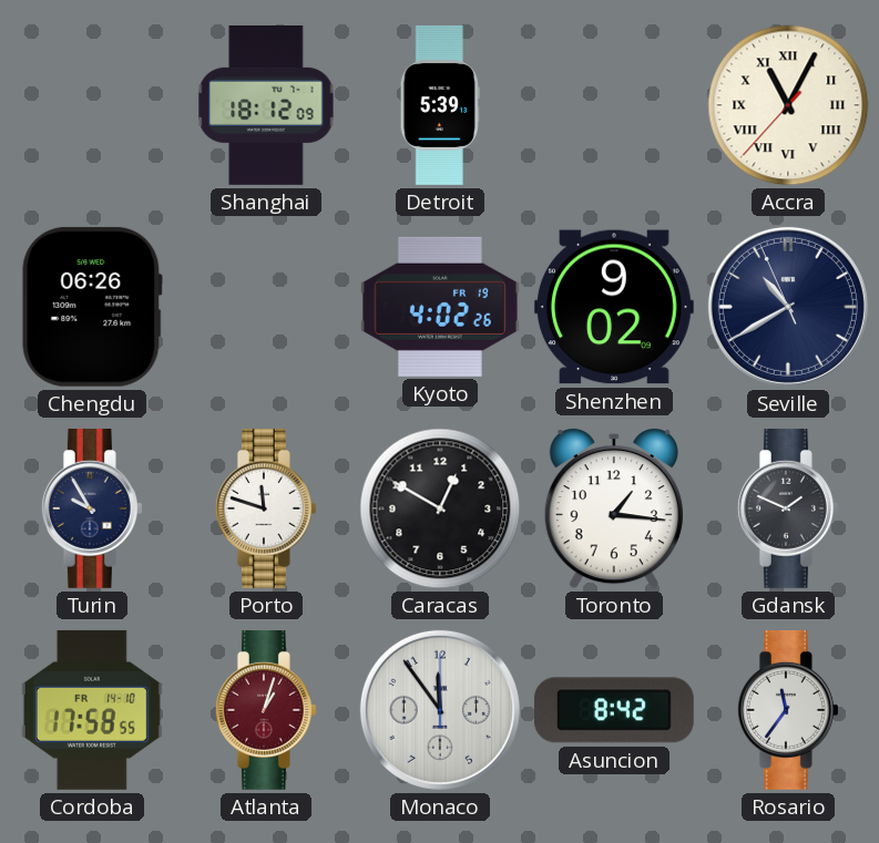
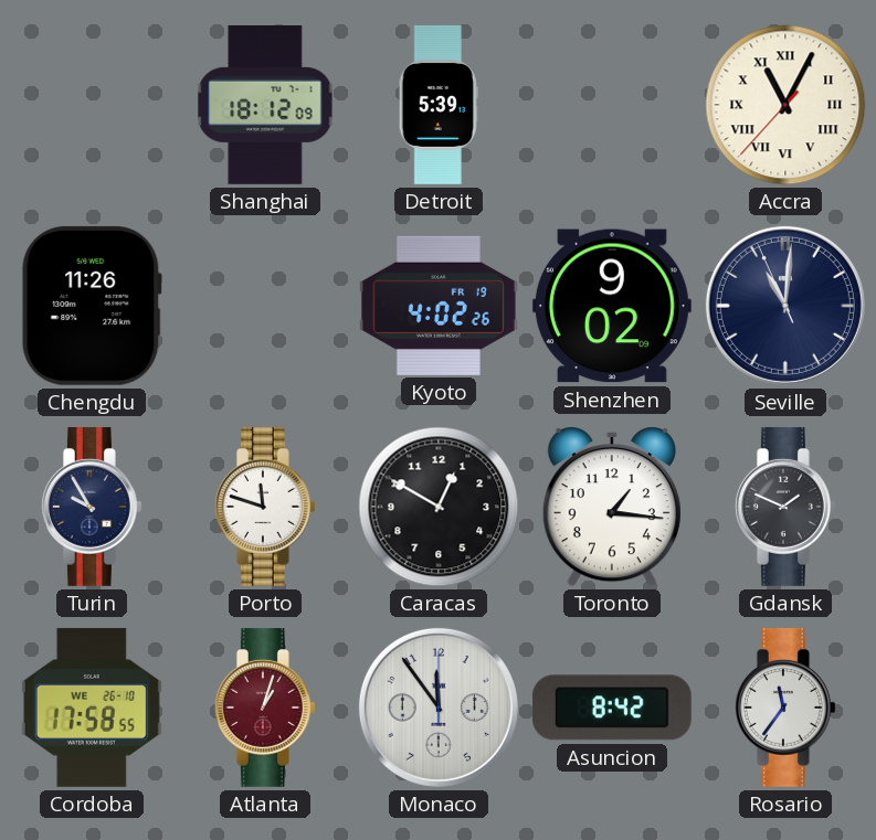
Chengdu: 06:26 -> 11:26 (92, 306)
Seville: 10:39 -> 11:00 (785, 306)
Cordoba date: FR 14-10 -> WE 26-10 (92, 708)
